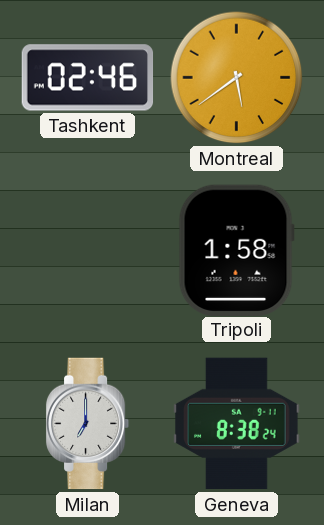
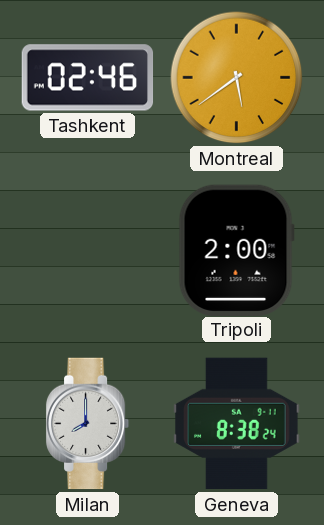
Tripoli: 1:58 -> 2:00 (236, 250)
Milan: 7:00 -> 8:00 (88, 424)
